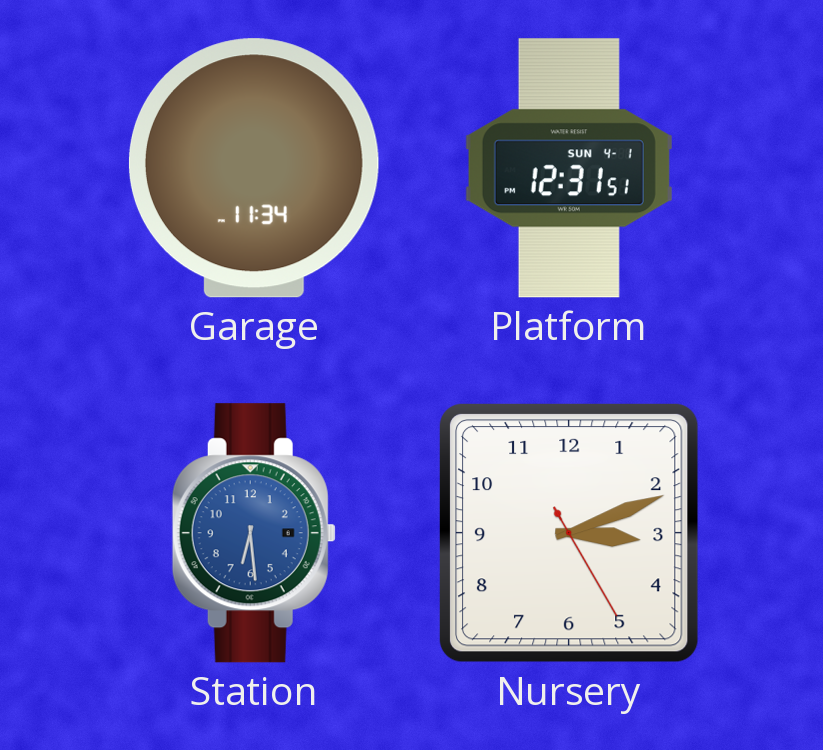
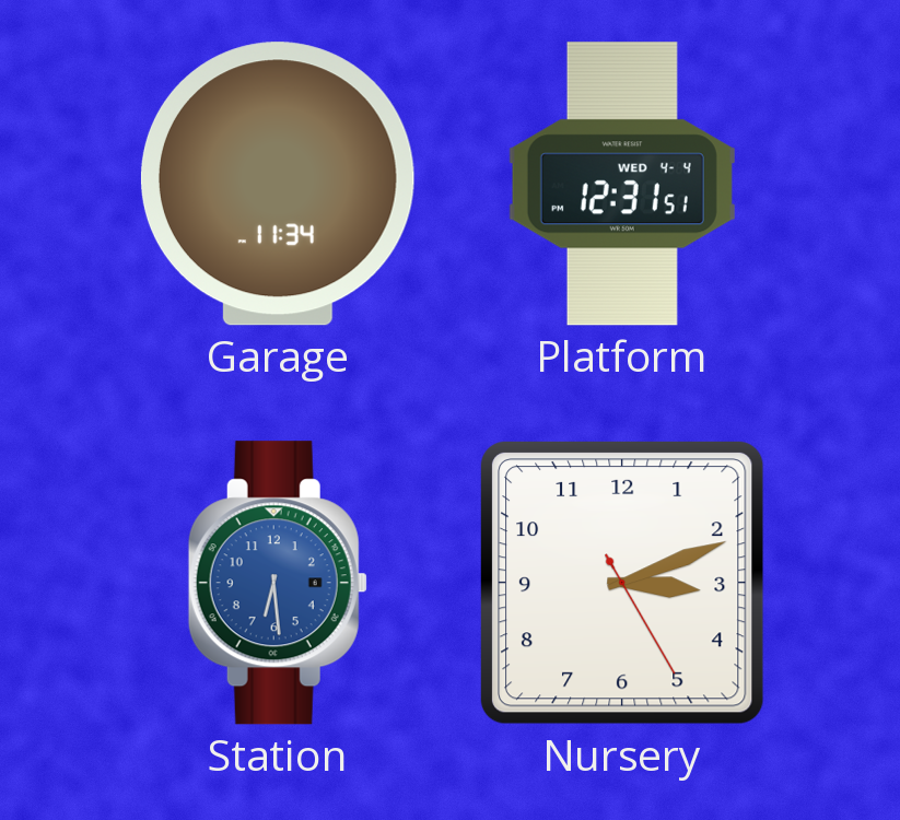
Platform date: SUN 4-1 -> WED 4-4 (622, 184)
